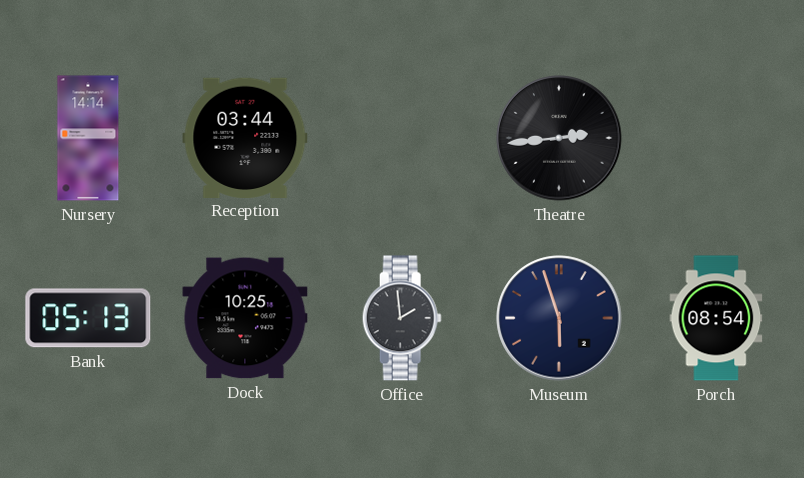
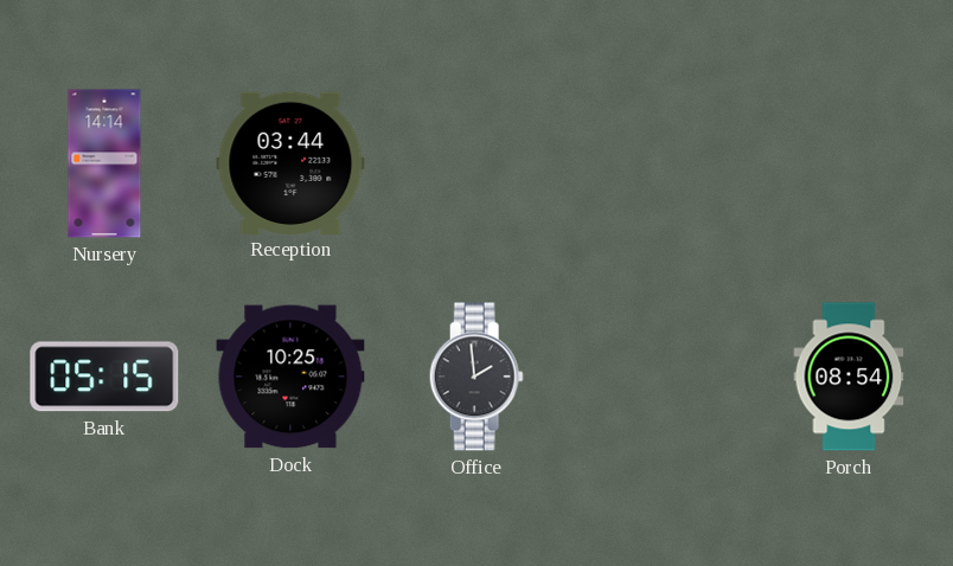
Theatre: 2:44 -> none (559, 138)
Bank: 05:13 -> 05:15 (104, 377)
Museum: 5:57 -> none (559, 318)
